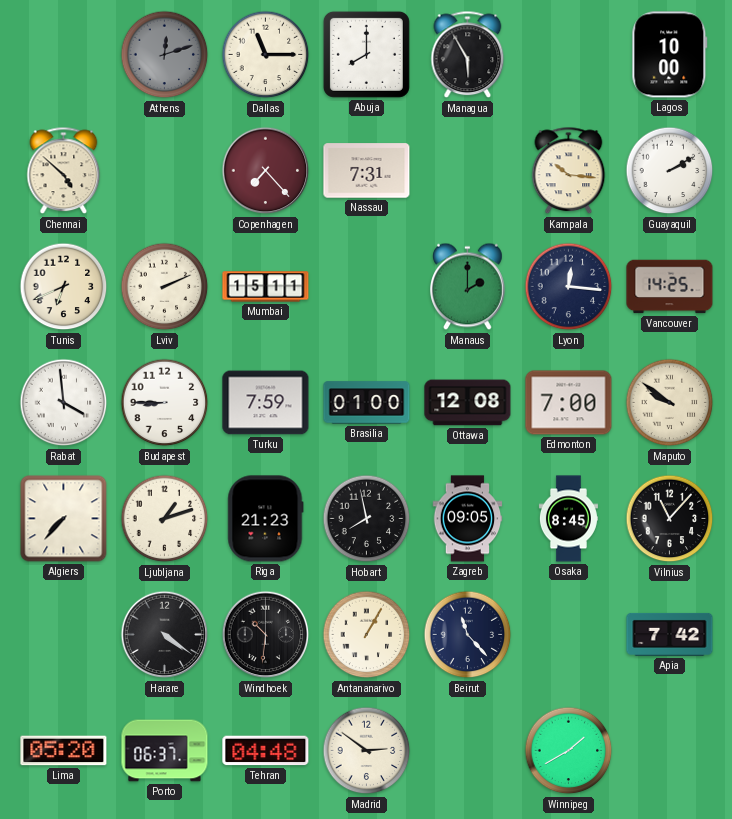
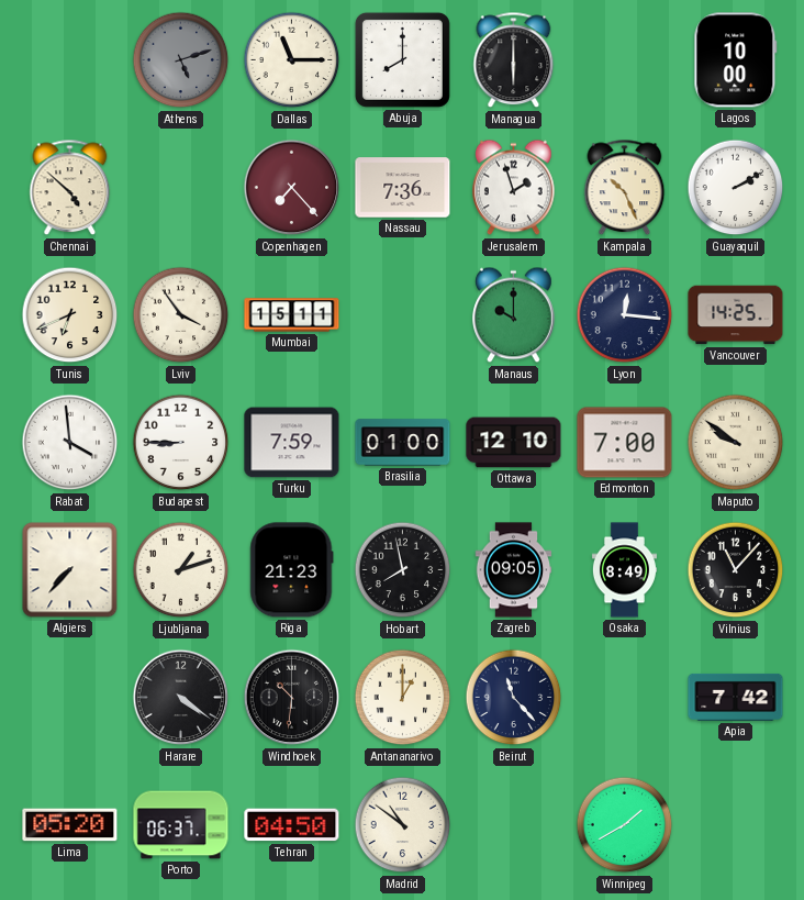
Athens: 12:12 -> 5:12 (181, 60)
Managua: 5:55 -> 6:00 (514, 60)
Nassau: 7:31 -> 7:36 (403, 188)
Jerusalem: none -> 1:57 (514, 188)
Kampala: 10:16 -> 10:26 (625, 188)
Lviv: 2:11 -> 3:54 (181, 315)
Manaus: 2:00 -> 10:00 (514, 315)
Ottawa: 12:08 -> 12:10 (514, 443)
Osaka: 8:45 -> 8:49 (624, 570)
Antananarivo: 1:05 -> 1:00 (403, 698)
Tehran: 04:48 -> 04:50 (292, 825)
Madrid: 2:51 -> 10:51 (403, 825)
